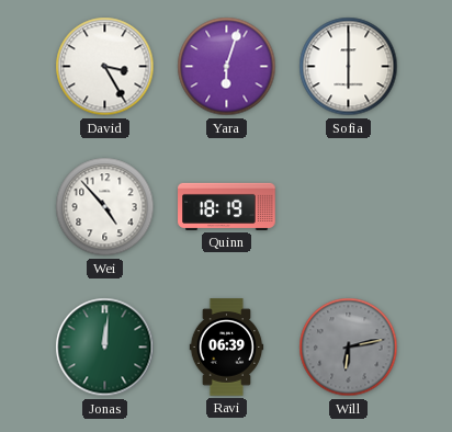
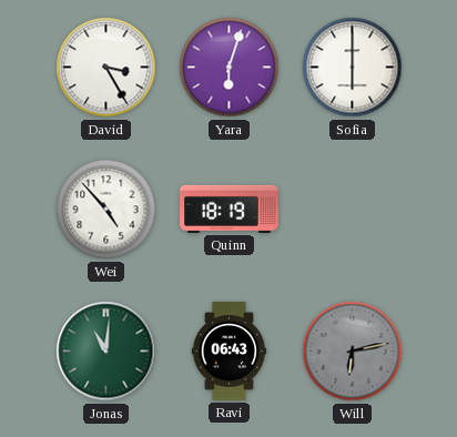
Jonas: 12:01 -> 11:01 (106, 352)
Ravi: 06:39 -> 06:43 (230, 352)
